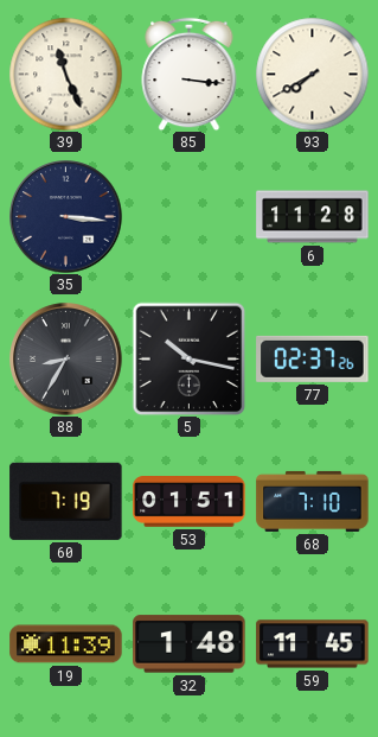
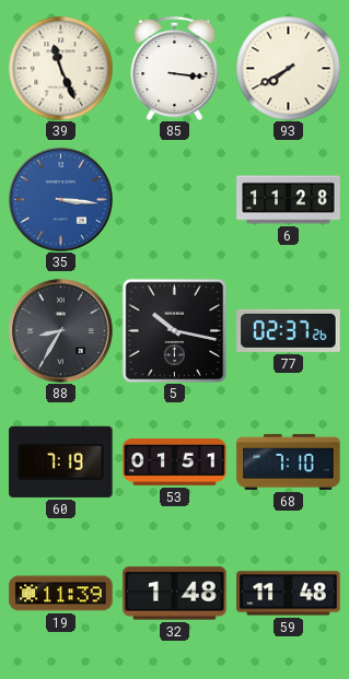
35 dial: navy -> blue (61, 200)
59: 11:45 -> 11:48 (289, 594)
